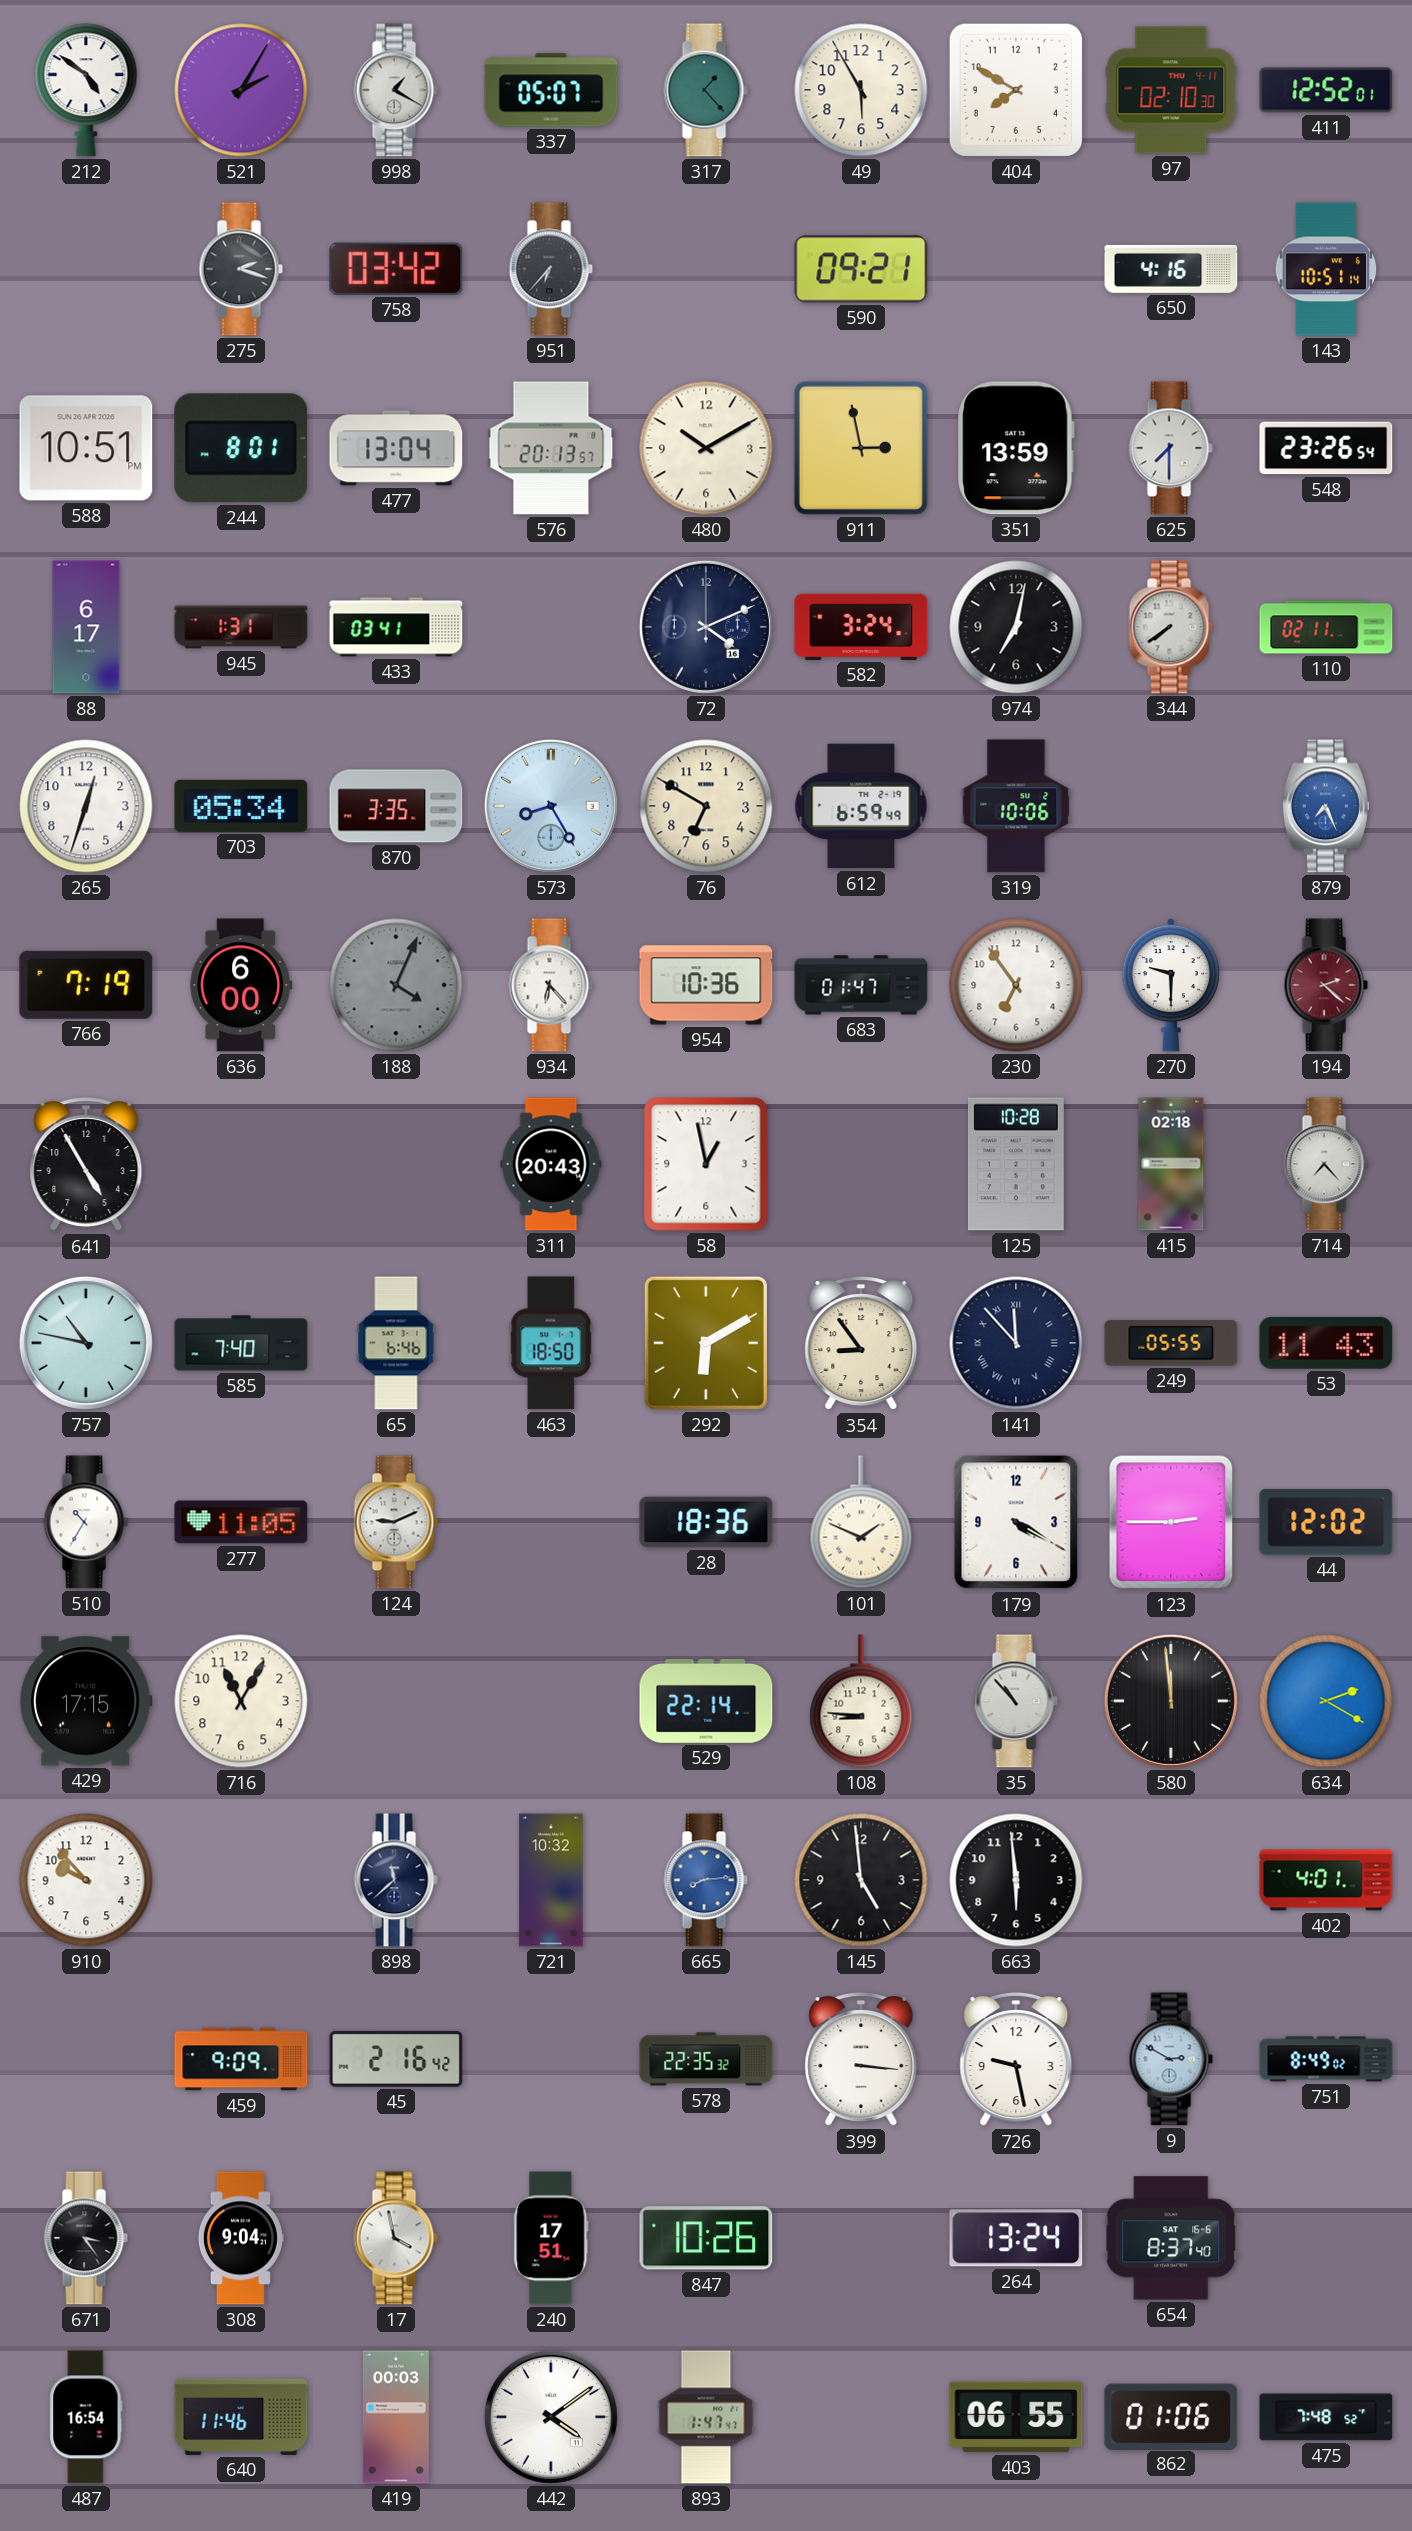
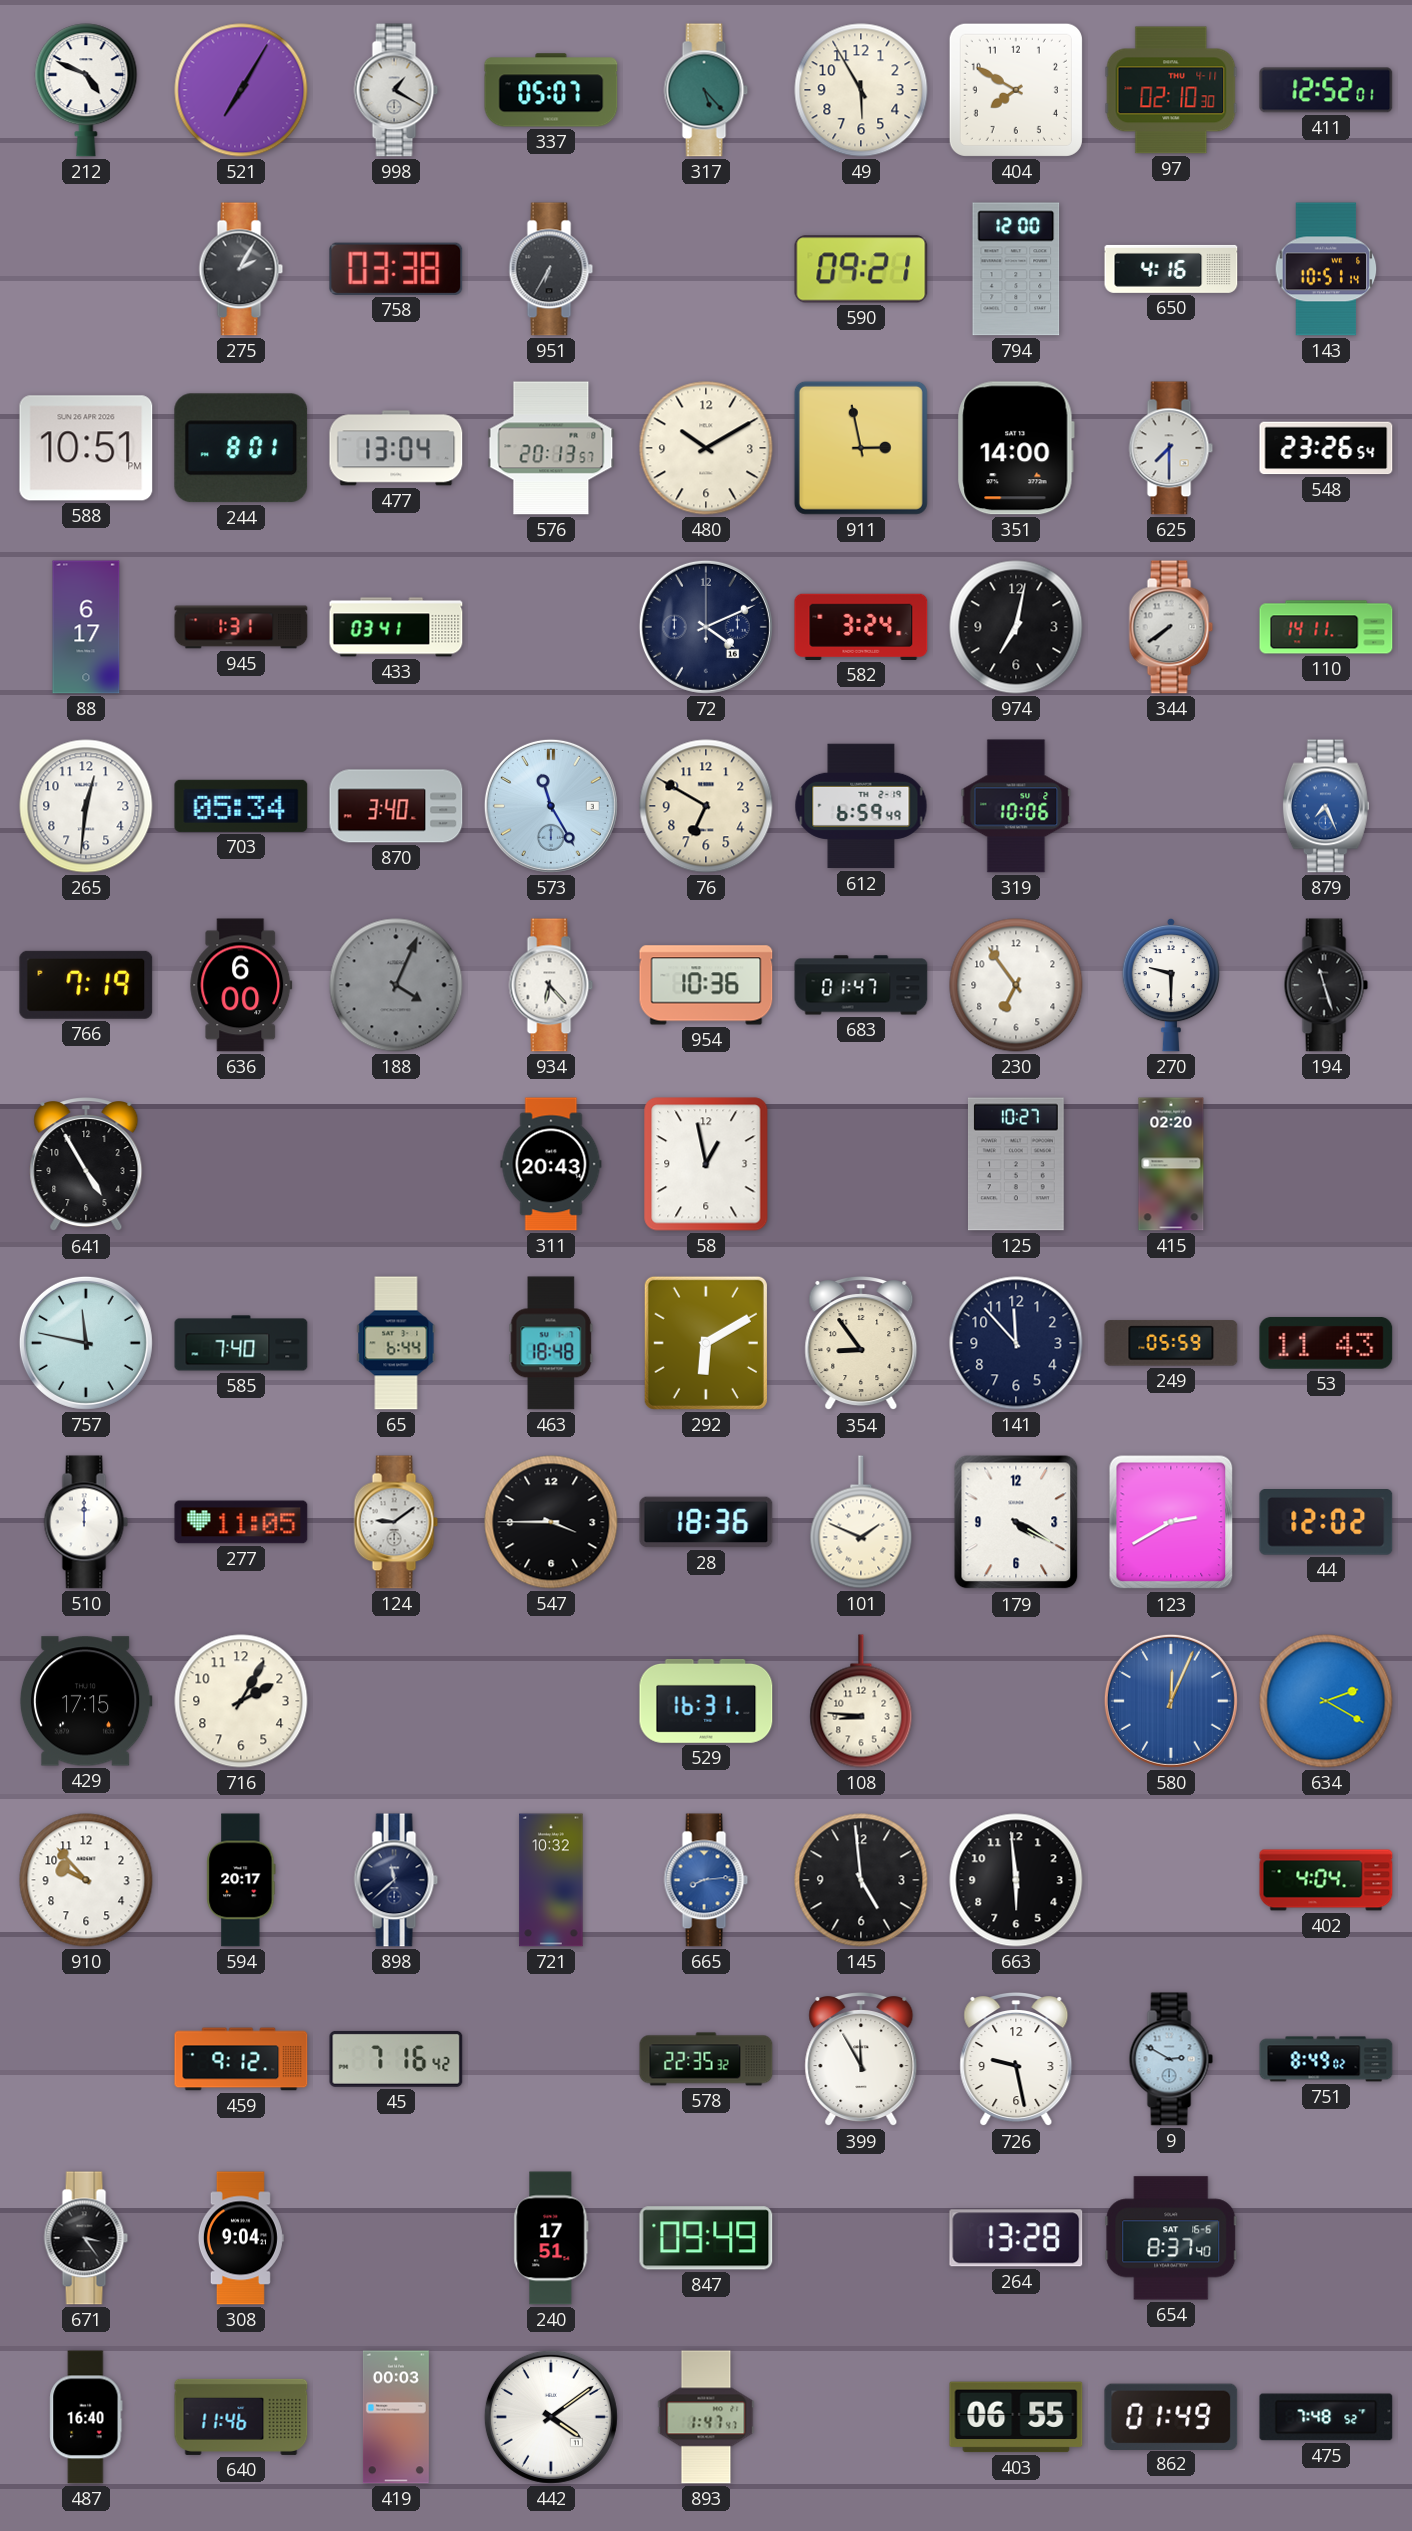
212: 4:51 -> 4:49 (86, 90)
521: 2:05 -> 7:05 (241, 90)
317: 1:23 -> 5:23 (706, 90)
275: 2:18 -> 2:05 (241, 269)
758: 03:42 -> 03:38 (396, 269)
951: 6:37 -> 6:35 (551, 269)
794: none -> 12:00 (1016, 269)
351: 13:59 -> 14:00 (1016, 448)
110: 02:11 -> 14:11 (1326, 627)
265: 12:33 -> 12:31 (86, 806)
870: 3:35 -> 3:40 (396, 806)
573: 8:25 -> 11:25 (551, 806)
194: 2:22 -> 11:27 (1326, 985)
194 dial: burgundy -> black (1326, 985)
125: 10:28 -> 10:27 (1016, 1164)
415: 02:18 -> 02:20 (1171, 1164)
714: 7:23 -> none (1326, 1164)
757: 10:47 -> 11:47 (86, 1343)
65: 6:46 -> 6:44 (396, 1343)
463: 18:50 -> 18:48 (551, 1343)
141 numerals: Roman -> Arabic (1016, 1343)
249: 05:55 -> 05:59 (1171, 1343)
510: 10:35 -> 12:00 (86, 1522)
124: 9:11 -> 9:09 (396, 1522)
547: none -> 3:45 (551, 1522)
123: 2:45 -> 2:40 (1171, 1522)
716: 11:05 -> 2:05 (241, 1701)
529: 22:14 -> 16:31 (706, 1701)
35: 10:53 -> none (1016, 1701)
580: 11:59 -> 12:04 (1171, 1701)
580 dial: black -> blue (1171, 1701)
594: none -> 20:17 (241, 1880)
402: 4:01 -> 4:04 (1326, 1880)
459: 9:09 -> 9:12 (241, 2059)
45: 2:16 -> 7:16 (396, 2059)
399: 3:16 -> 11:55 (861, 2060)
17: 3:58 -> none (396, 2238)
847: 10:26 -> 09:49 (706, 2238)
264: 13:24 -> 13:28 (1016, 2238)
487: 16:54 -> 16:40 (86, 2417)
862: 01:06 -> 01:49 (1171, 2416)
